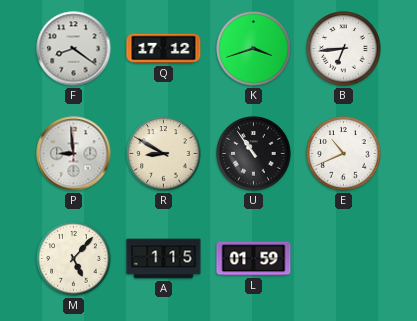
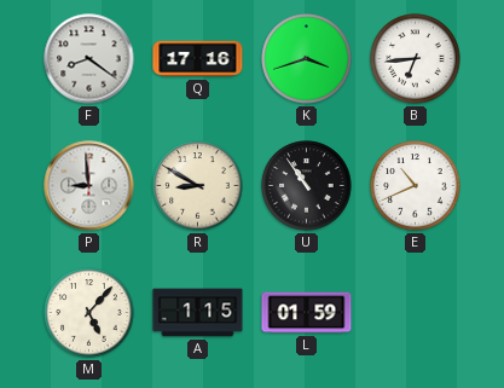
Q: 17:12 -> 17:16 (198, 59)
